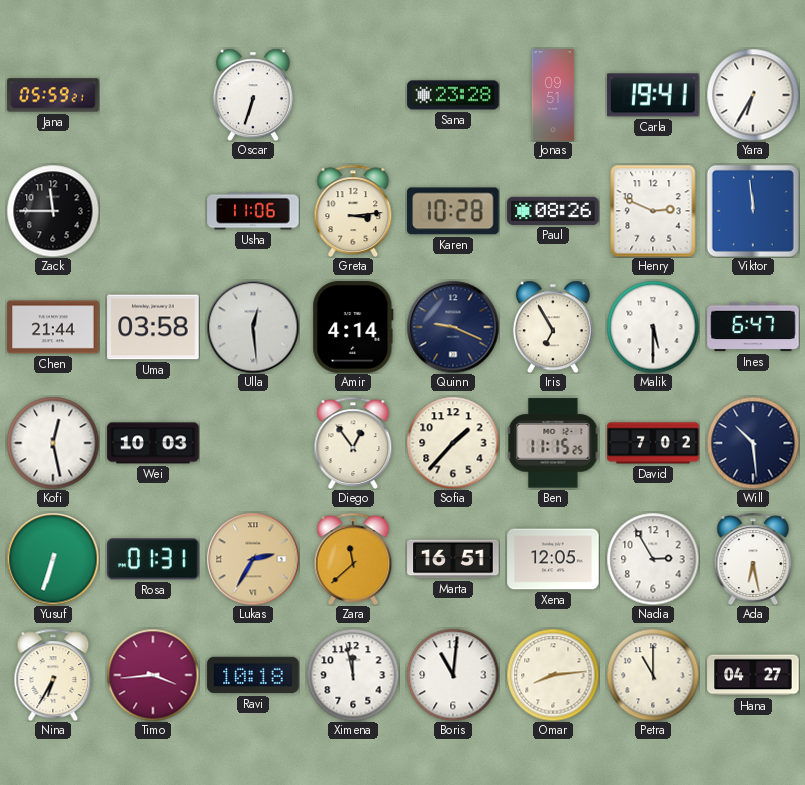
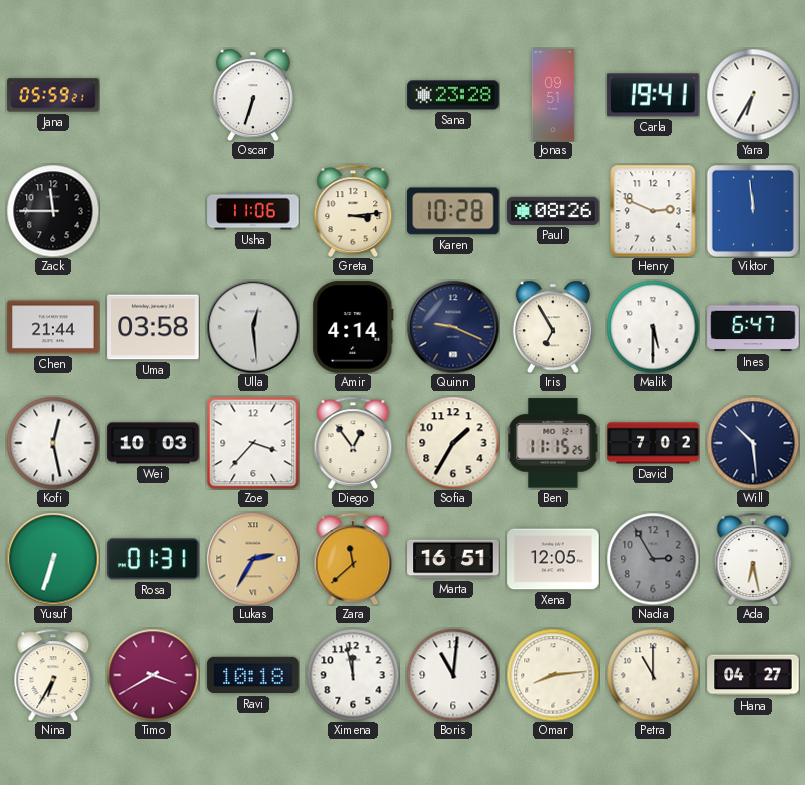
Zoe: none -> 3:37 (253, 443)
Sofia: 1:37 -> 1:35 (453, 443)
Nadia dial: white -> grey (653, 559)
Timo: 3:44 -> 3:40 (153, 675)
